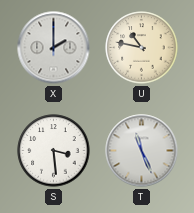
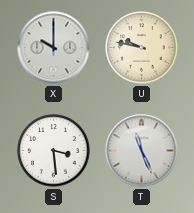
X: 2:00 -> 10:00 (54, 48)
U: 10:47 -> 9:47 (142, 48)
